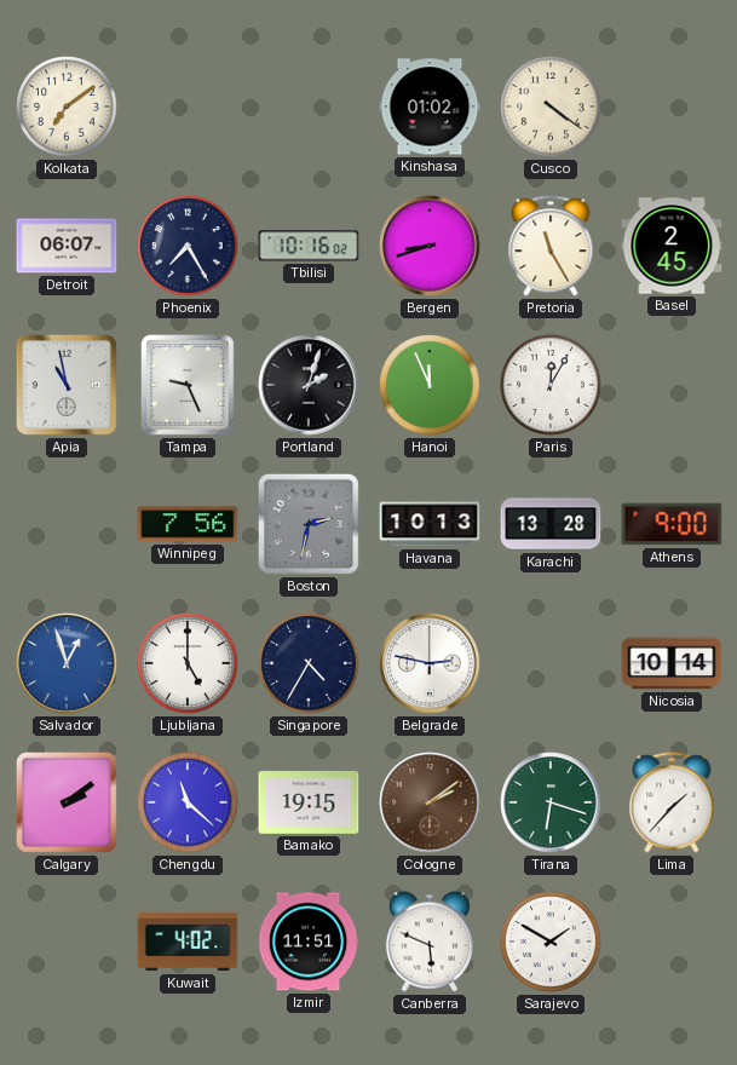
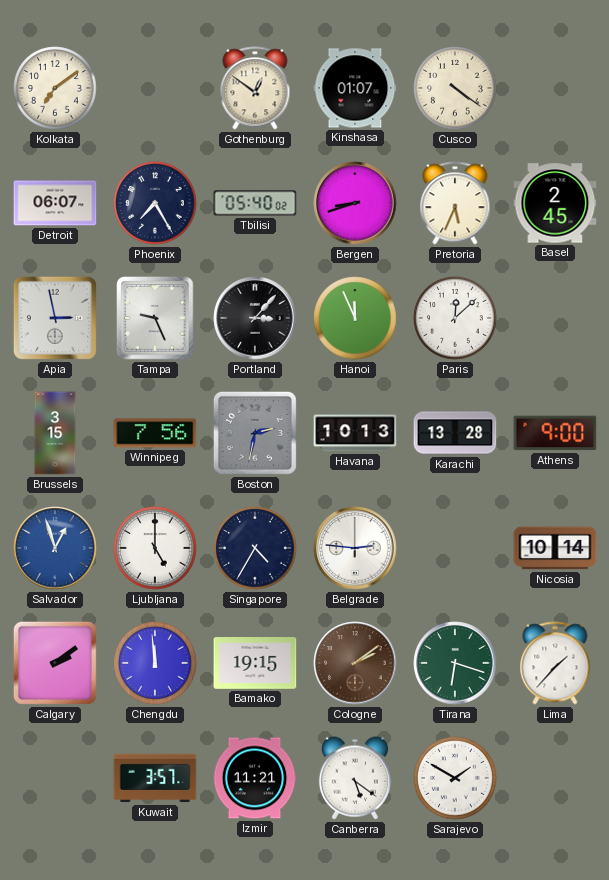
Gothenburg: none -> 12:51 (255, 88)
Kinshasa: 01:02 -> 01:07 (355, 88)
Tbilisi: 10:16 -> 05:40 (255, 203)
Pretoria: 11:25 -> 5:34 (455, 203)
Apia: 10:58 -> 2:58 (55, 318)
Portland: 2:03 -> 3:07 (255, 318)
Paris: 12:05 -> 12:08 (455, 318)
Brussels: none -> 3:15 (55, 433)
Belgrade: 2:47 -> 2:46 (355, 548)
Chengdu: 11:22 -> 11:59 (155, 663)
Kuwait: 4:02 -> 3:57 (155, 778)
Izmir: 11:51 -> 11:21 (255, 778)
Canberra: 5:49 -> 5:21 (355, 778)
